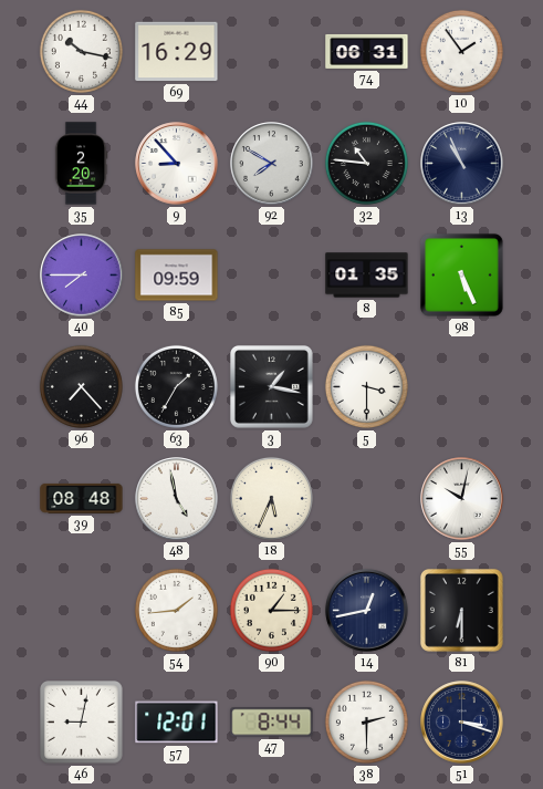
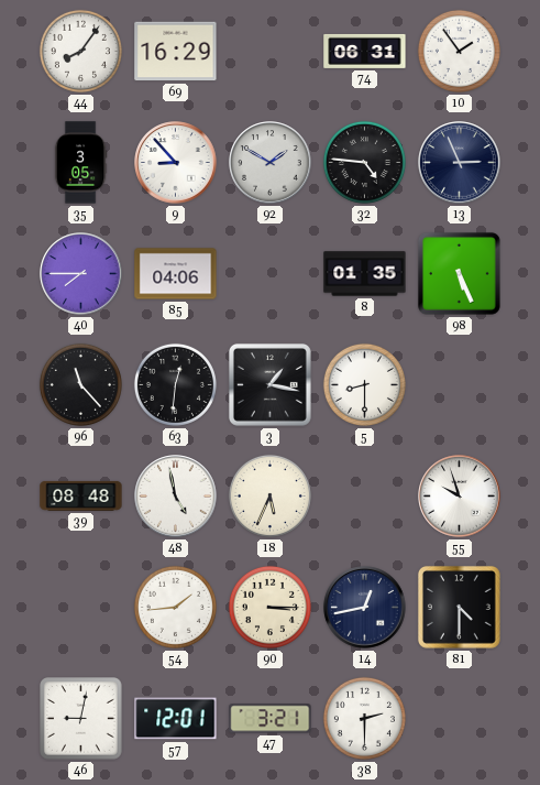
44: 10:17 -> 8:06 (80, 51)
35: 2:20 -> 3:05 (80, 163)
92: 7:50 -> 1:50 (271, 163)
32: 10:46 -> 4:46 (364, 162)
13: 10:56 -> 2:56 (460, 163)
85: 09:59 -> 04:06 (176, 274)
96: 7:23 -> 11:23 (80, 384)
63: 1:35 -> 12:31 (175, 384)
5: 3:30 -> 8:30 (364, 384)
55: 10:02 -> 9:57 (460, 497)
90: 1:15 -> 3:15 (269, 607)
81: 6:30 -> 4:30 (459, 607)
47: 8:44 -> 3:21 (271, 719)
51: 3:18 -> none (462, 723)
